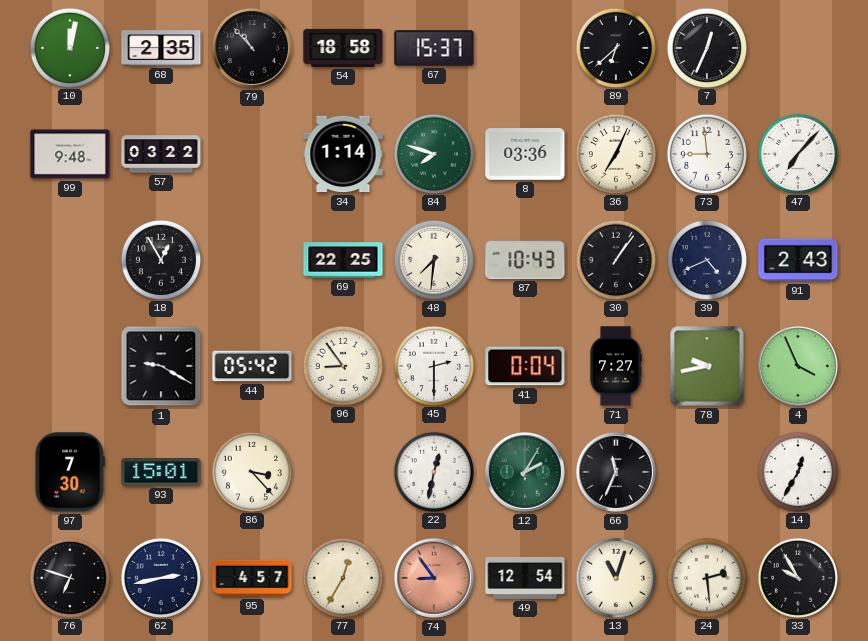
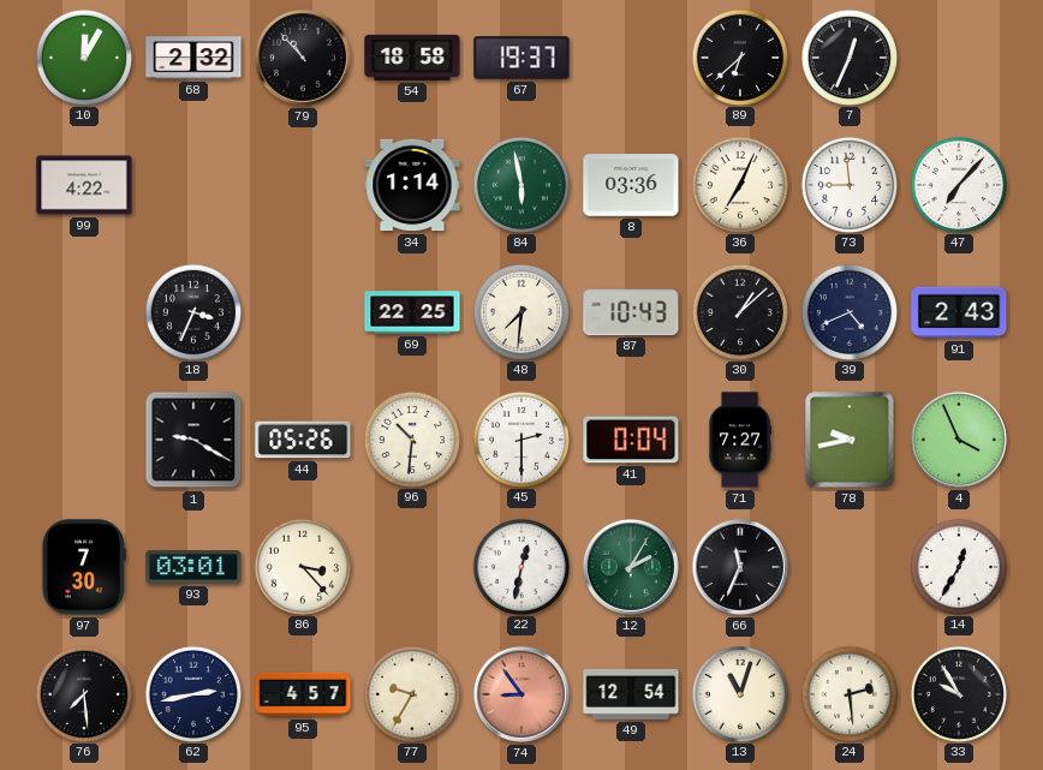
10: 12:02 -> 12:05 (83, 56)
68: 2:35 -> 2:32 (193, 58)
67: 15:37 -> 19:37 (521, 58)
99: 9:48 -> 4:22 (84, 185)
57: 03:22 -> none (161, 154)
84: 7:48 -> 5:58 (520, 184)
18: 12:55 -> 3:34 (192, 311)
30: 1:06 -> 1:08 (739, 311)
44: 05:42 -> 05:26 (303, 440)
96: 8:54 -> 10:31 (411, 438)
93: 15:01 -> 03:01 (193, 568)
76: 6:48 -> 7:29 (83, 693)
77: 12:35 -> 9:35 (411, 693)
